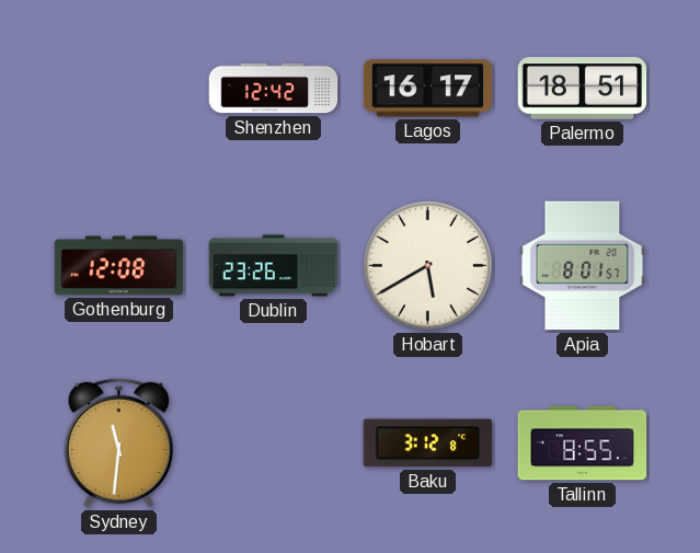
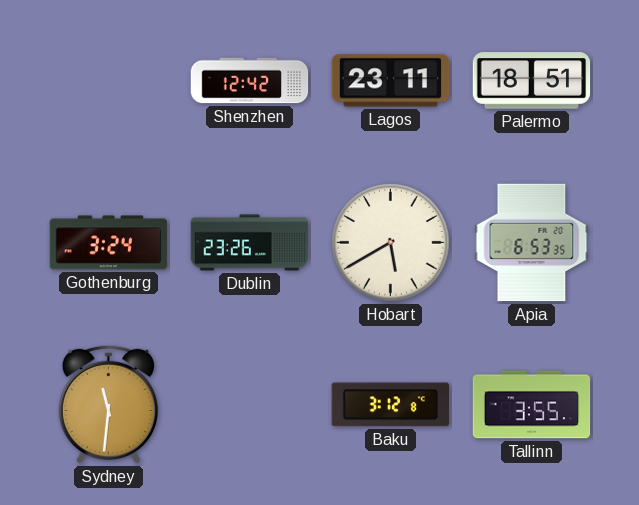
Lagos: 16:17 -> 23:11 (391, 81)
Gothenburg: 12:08 -> 3:24 (109, 243)
Apia: 8:01 -> 6:53 (532, 243)
Tallinn: 8:55 -> 3:55 (532, 405)
